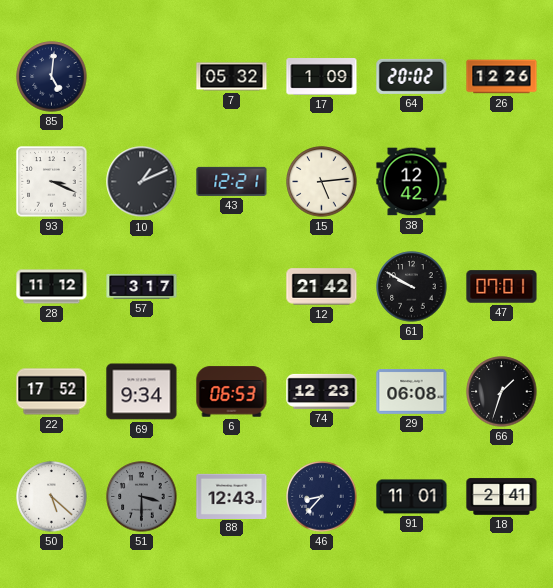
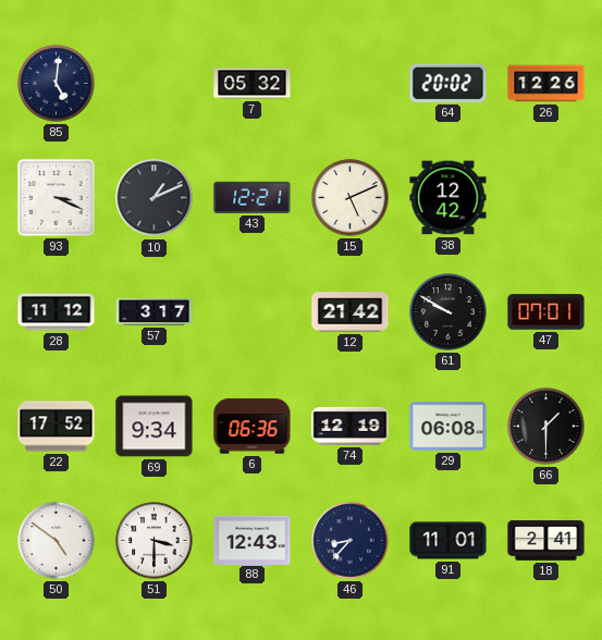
17: 1:09 -> none (322, 77)
15: 5:14 -> 5:11 (351, 198)
6: 06:53 -> 06:36 (253, 427)
74: 12:23 -> 12:19 (351, 426)
66: 1:33 -> 1:30 (546, 427)
50: 5:22 -> 4:51 (57, 541)
51 dial: grey -> white (155, 541)
